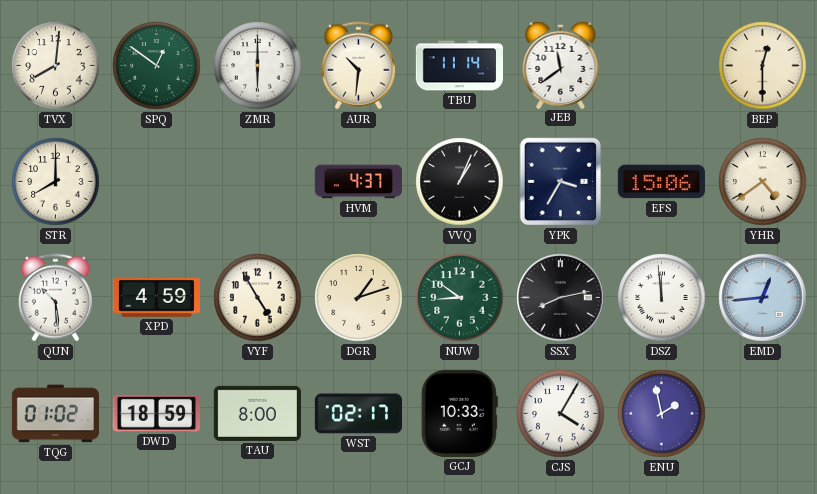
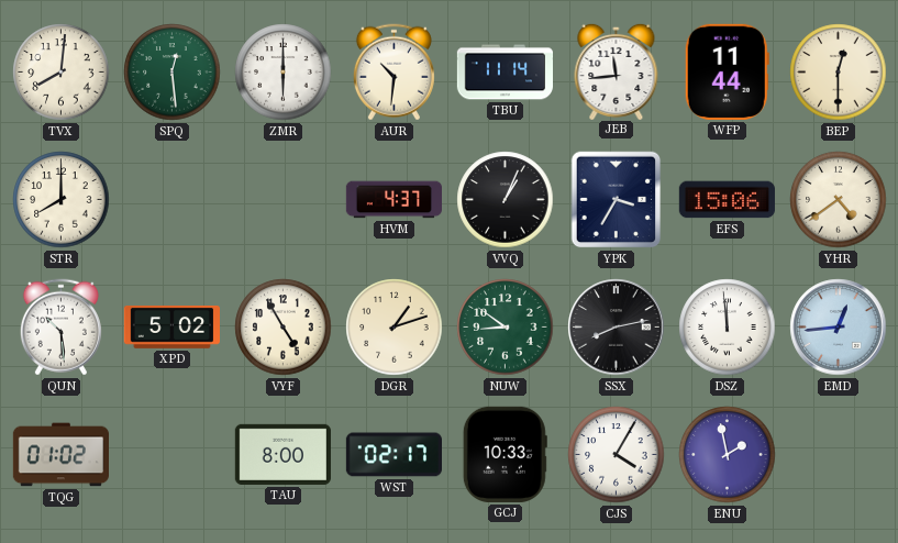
SPQ: 12:51 -> 12:29 (173, 73)
JEB: 11:39 -> 11:44 (617, 70)
WFP: none -> 11:44 (727, 71)
XPD: 4:59 -> 5:02 (171, 328)
DWD: 18:59 -> none (156, 413)
